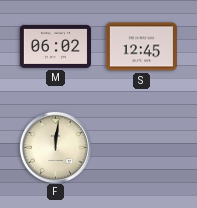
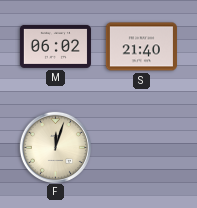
S: 12:45 -> 21:40 (141, 47)
F: 12:01 -> 12:03 (55, 147)
